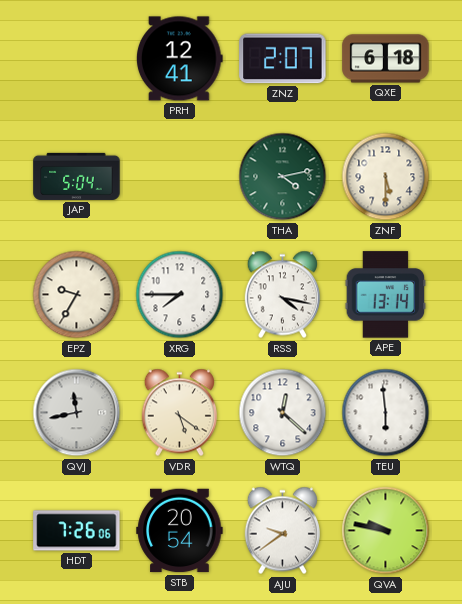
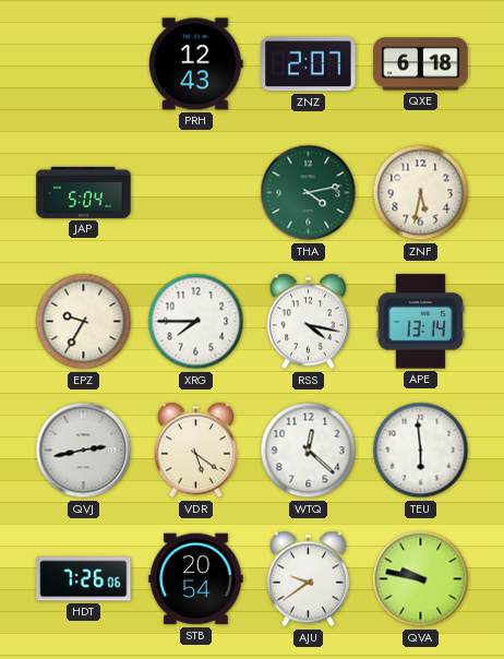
PRH: 12:41 -> 12:43 (195, 64)
ZNF: 5:30 -> 5:32 (421, 193)
QVJ: 11:43 -> 2:43 (84, 451)
